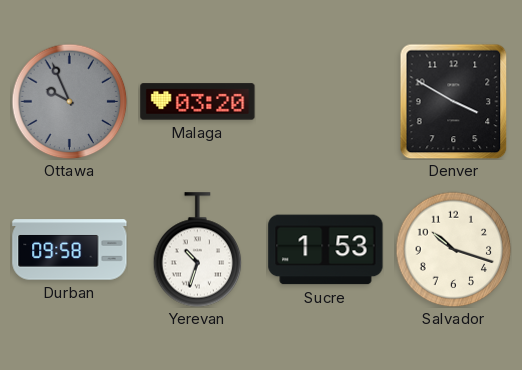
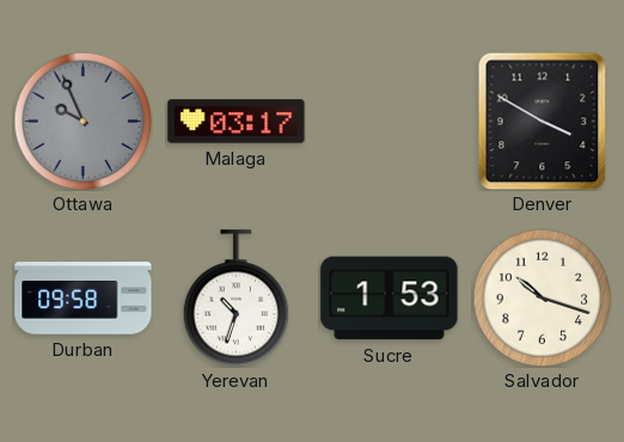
Malaga: 03:20 -> 03:17 (237, 122)
